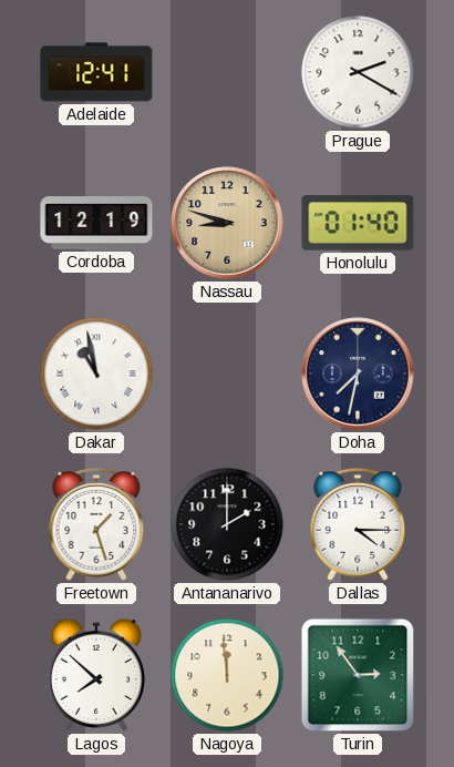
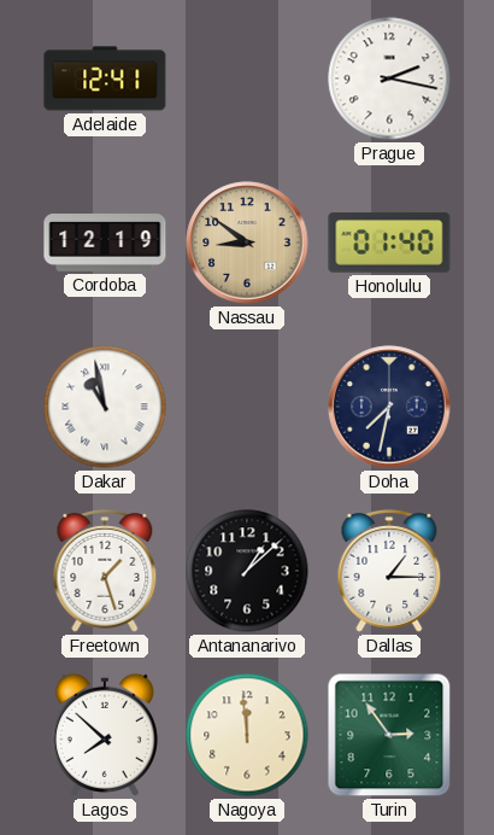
Prague: 2:20 -> 2:17 (389, 78)
Nassau: 8:48 -> 8:51 (247, 243)
Antananarivo: 2:00 -> 1:08 (247, 571)
Dallas: 4:15 -> 1:15 (389, 572)
